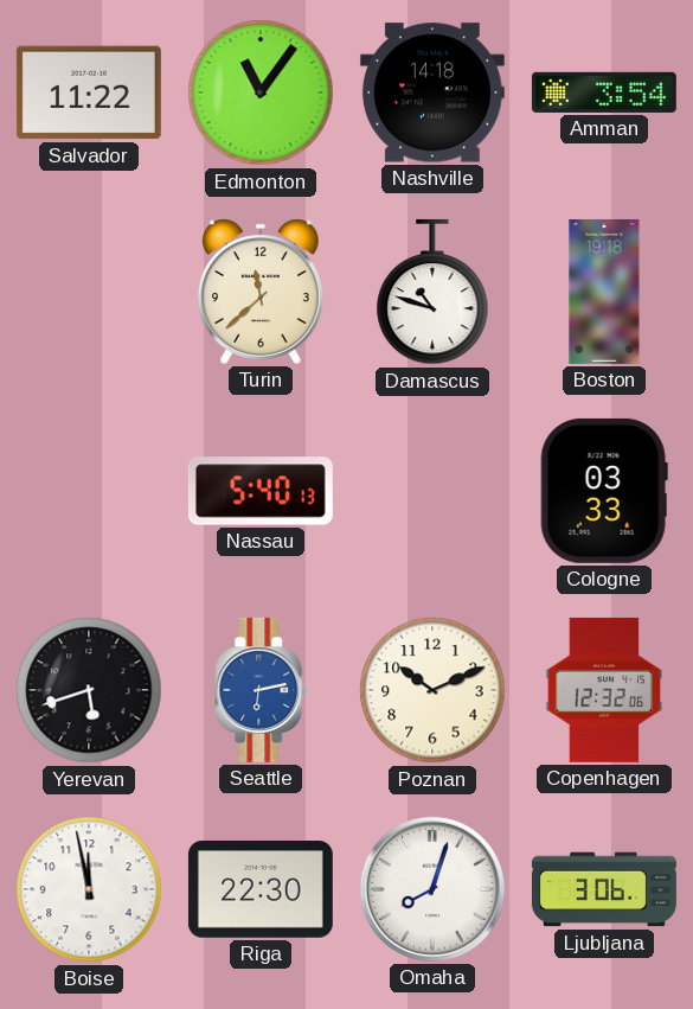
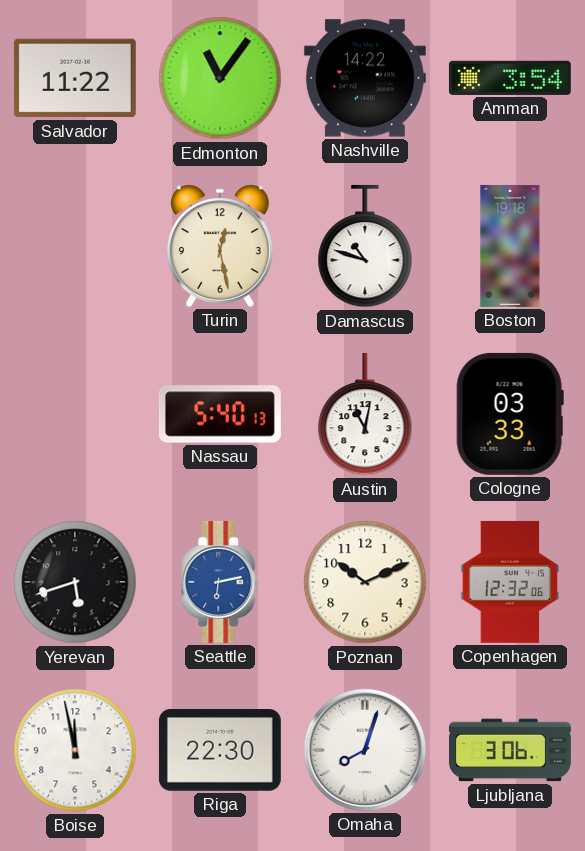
Nashville: 14:18 -> 14:22 (365, 78)
Turin: 11:38 -> 12:28 (221, 246)
Austin: none -> 11:02 (365, 414)
